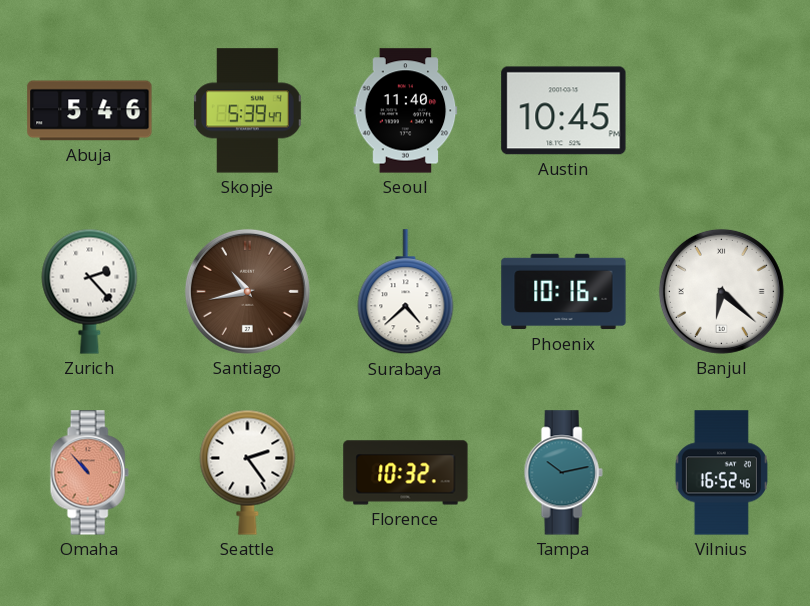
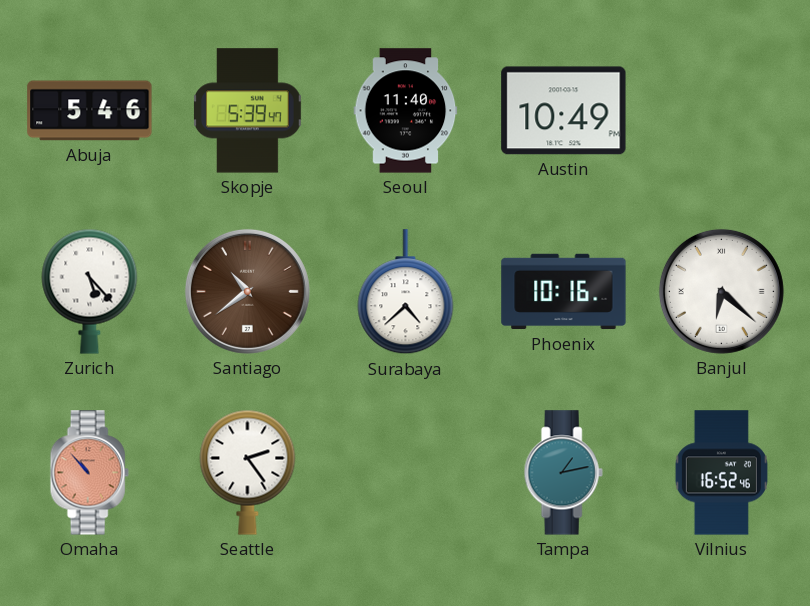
Austin: 10:45 -> 10:49 (564, 111)
Zurich: 2:23 -> 5:23 (90, 291)
Santiago: 10:43 -> 10:39 (247, 291)
Florence: 10:32 -> none (406, 473)
Tampa: 10:13 -> 1:13 (563, 473)
